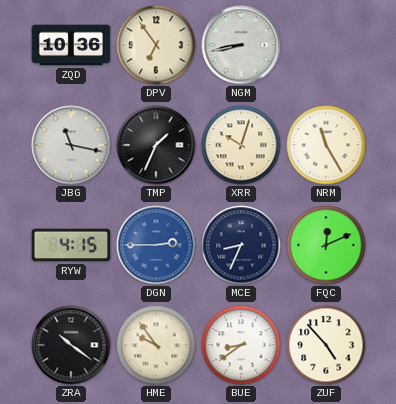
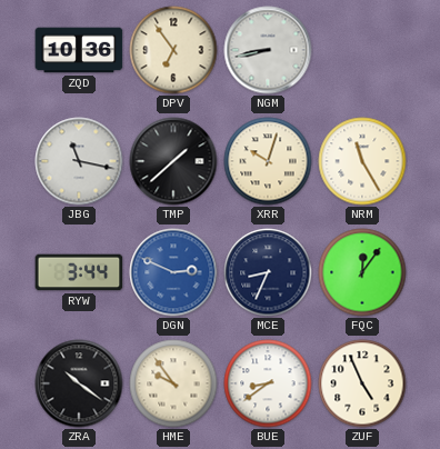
TMP: 1:34 -> 1:38 (173, 161)
RYW: 4:15 -> 3:44 (79, 272)
DGN: 2:45 -> 2:49 (173, 272)
FQC: 12:11 -> 12:06 (362, 272)
ZUF: 4:53 -> 4:56 (362, 383)
